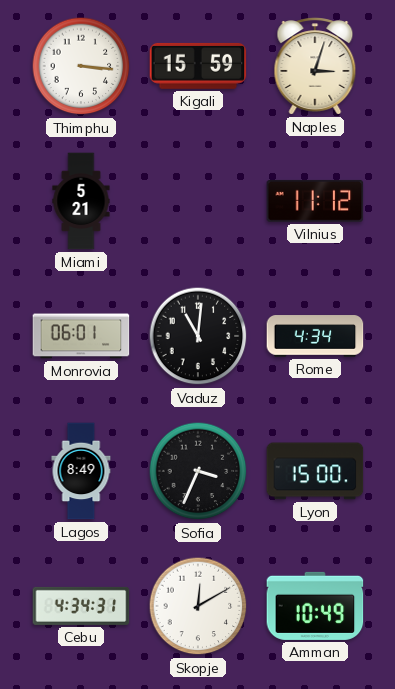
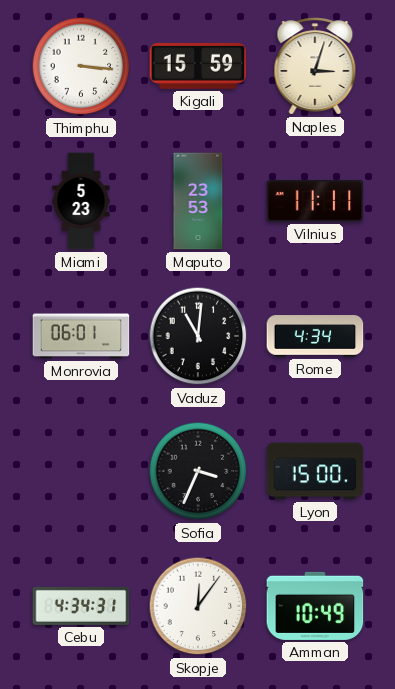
Miami: 5:21 -> 5:23 (81, 201)
Maputo: none -> 23:53 (198, 201)
Vilnius: 11:12 -> 11:11 (315, 201)
Lagos: 8:49 -> none (81, 471)
Skopje: 12:10 -> 12:06 (198, 606)
